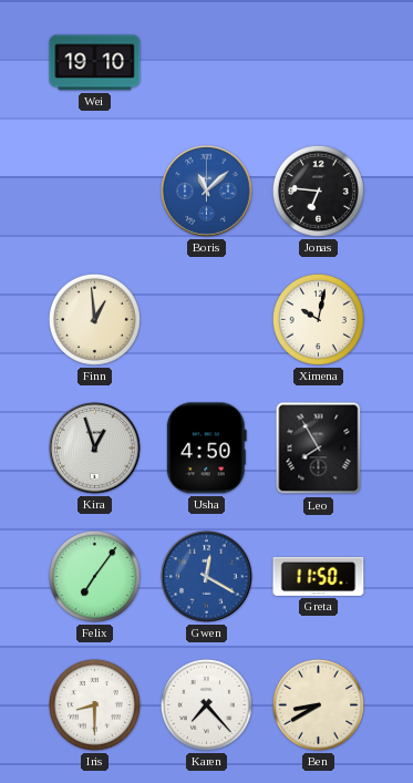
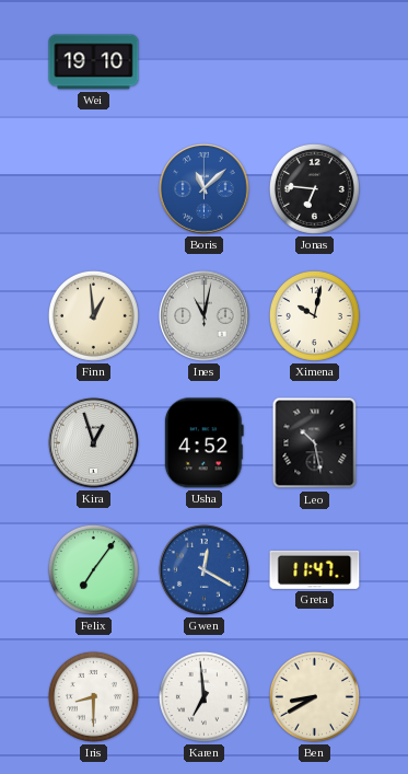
Ines: none -> 11:02 (205, 316)
Usha: 4:50 -> 4:52 (203, 443)
Leo: 7:55 -> 10:28 (315, 443)
Greta: 11:50 -> 11:47 (315, 569)
Karen: 7:23 -> 6:59 (203, 696)
